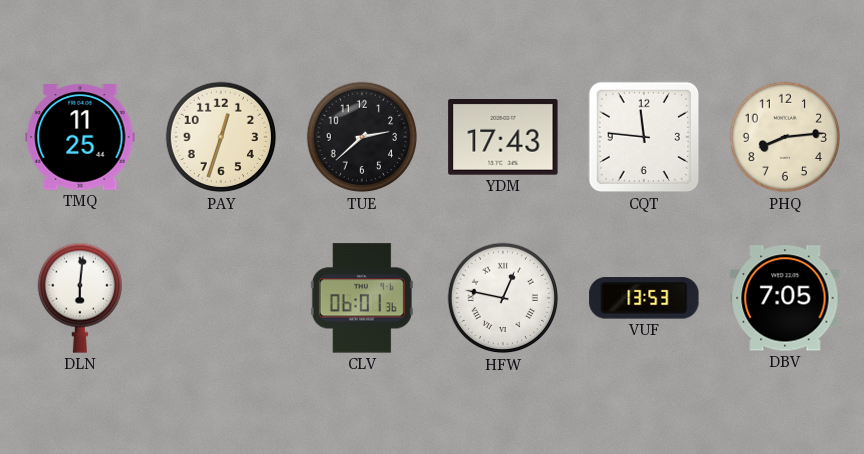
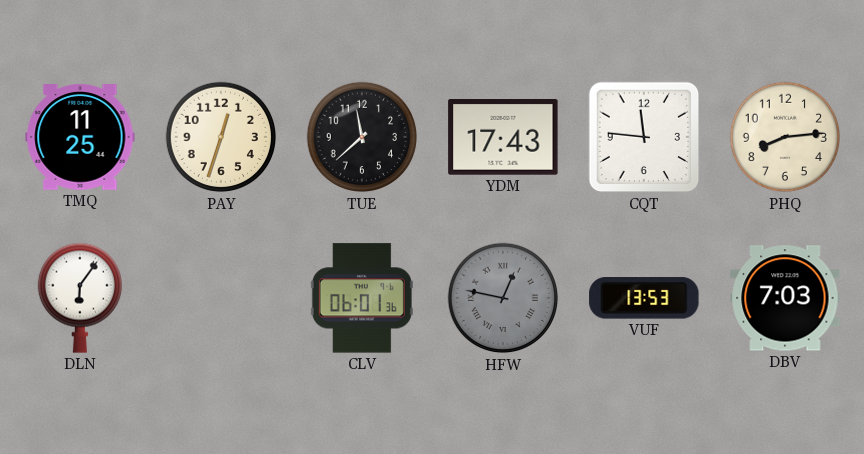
TUE: 2:38 -> 11:38 (362, 137)
DLN: 6:01 -> 6:06 (79, 298)
HFW dial: white -> grey (503, 298)
DBV: 7:05 -> 7:03 (785, 298)
